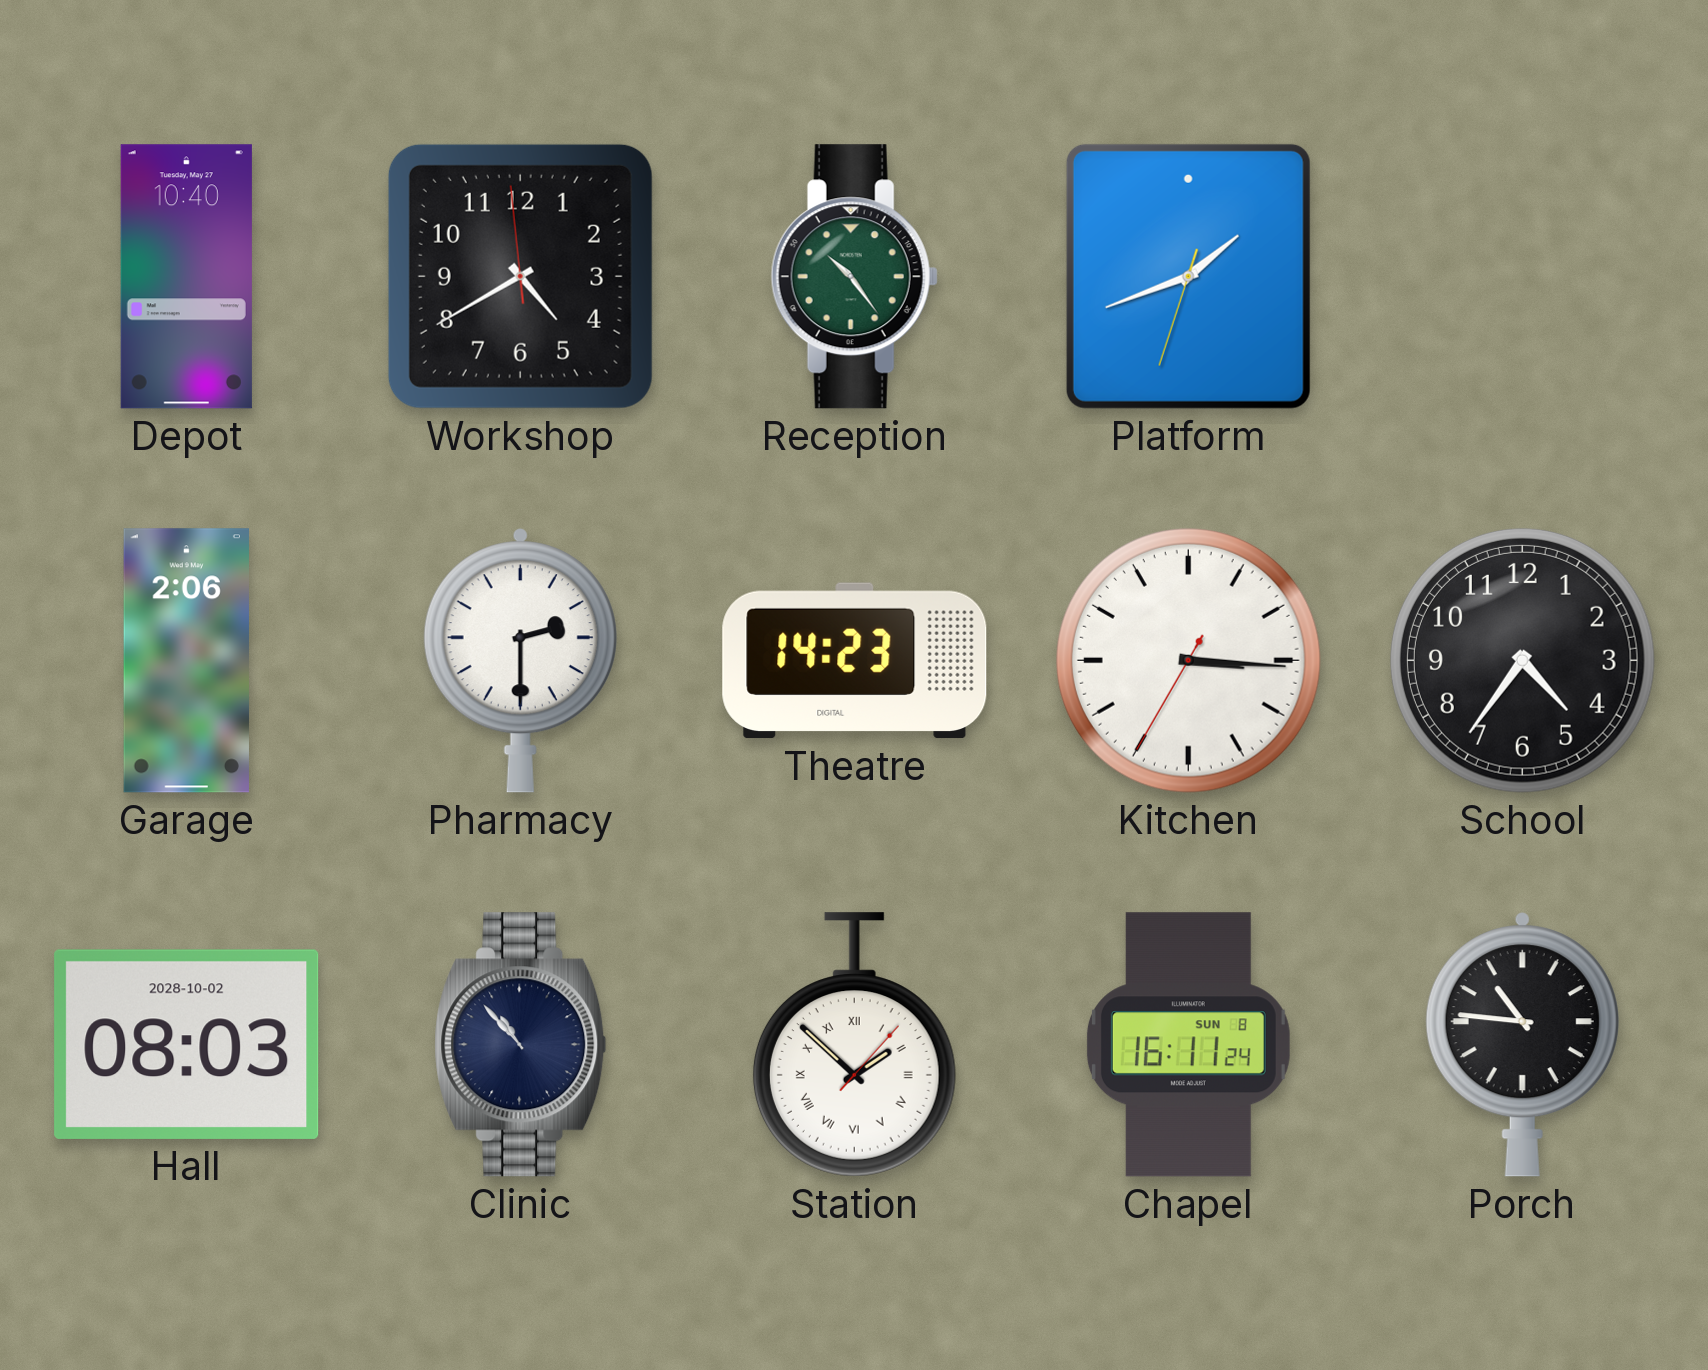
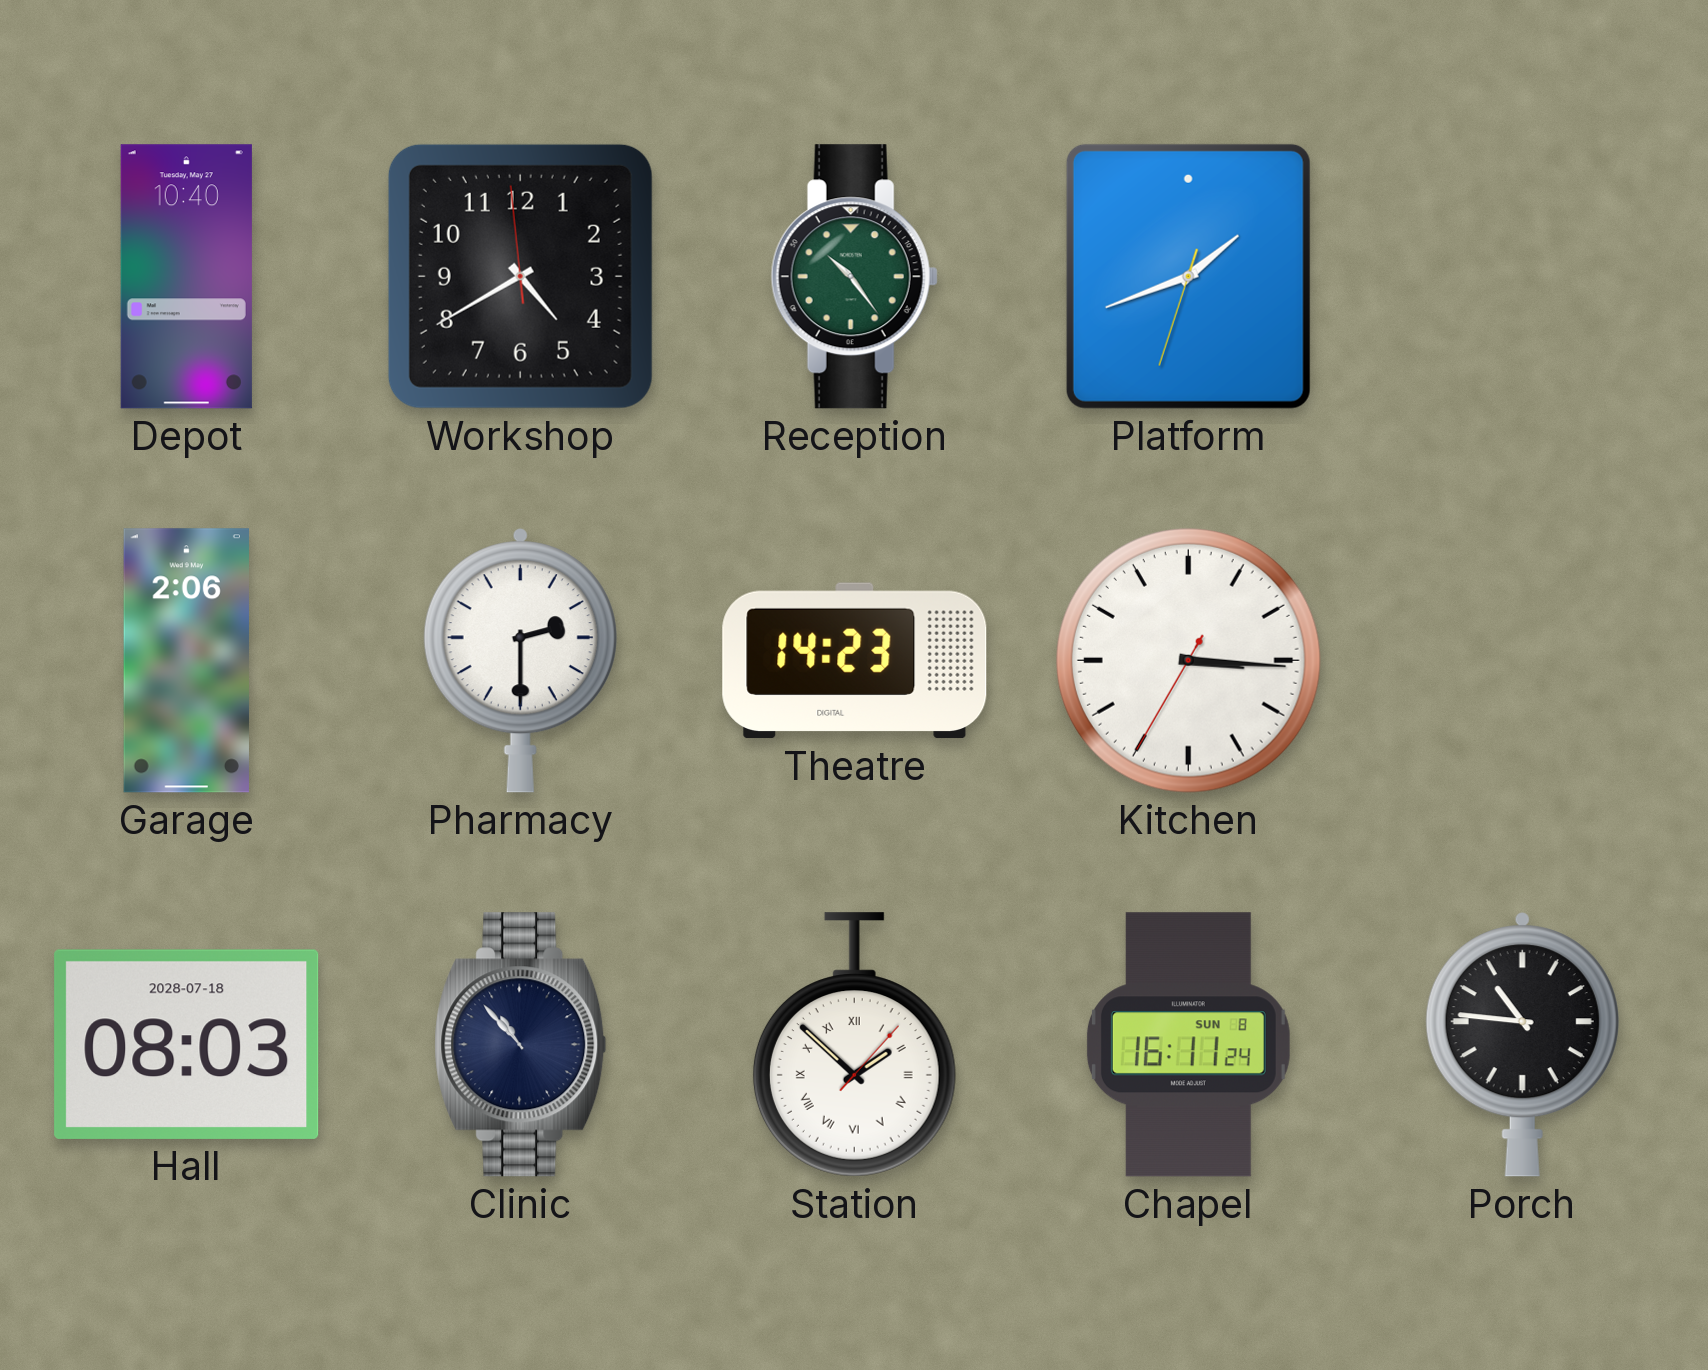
School: 4:36 -> none (1522, 660)
Hall date: 2028-10-02 -> 2028-07-18 (187, 1044)
